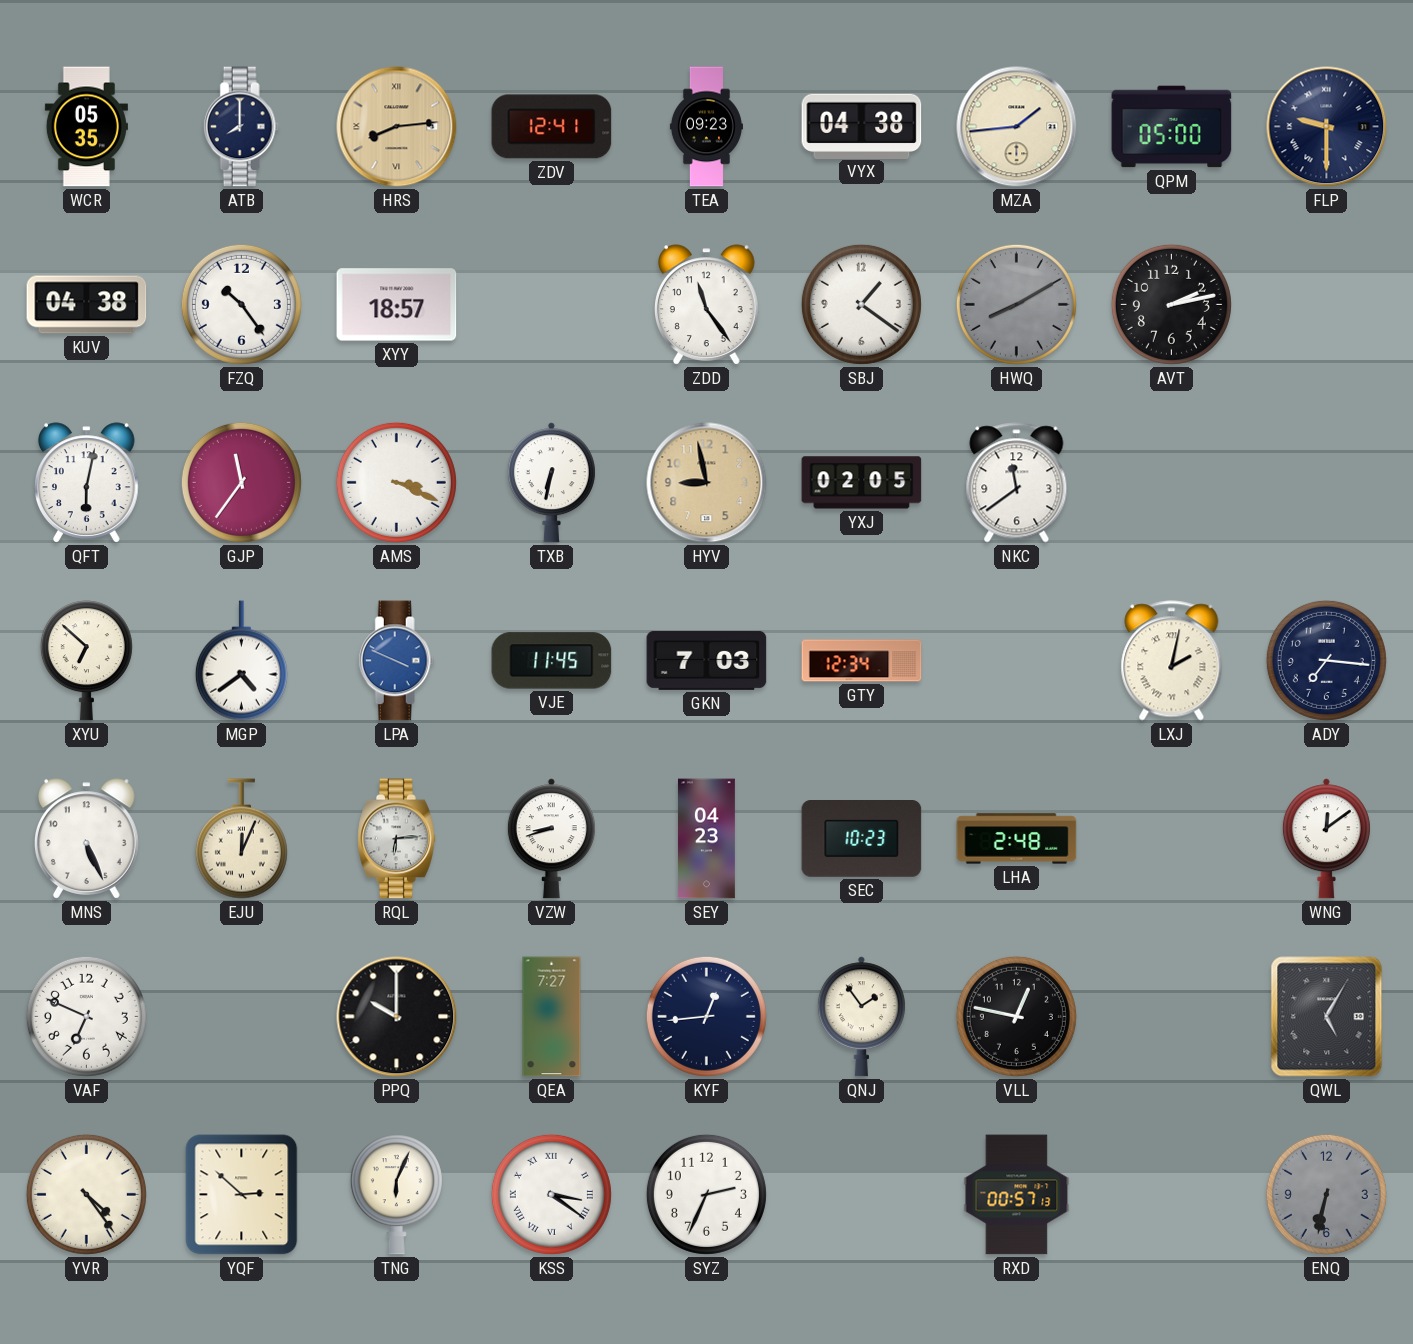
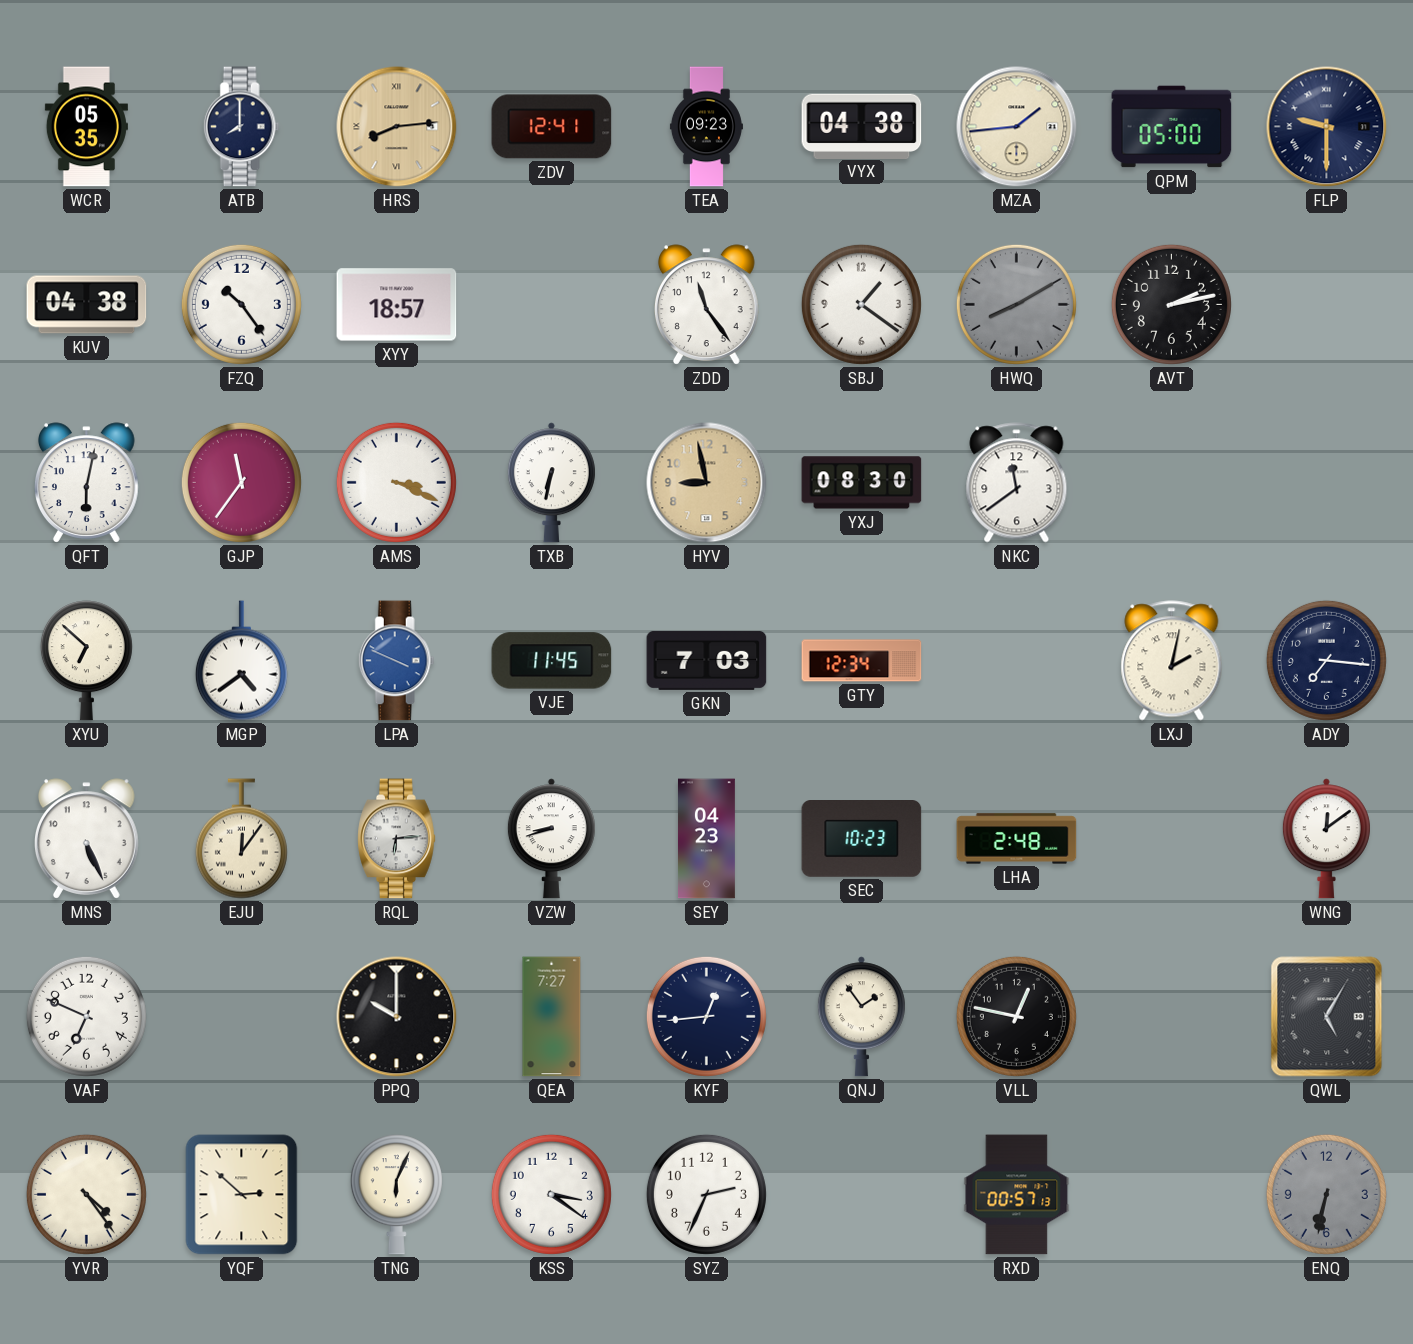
YXJ: 02:05 -> 08:30 (862, 483)
EJU: 12:04 -> 12:06 (241, 839)
KSS numerals: Roman -> Arabic (551, 1194)
